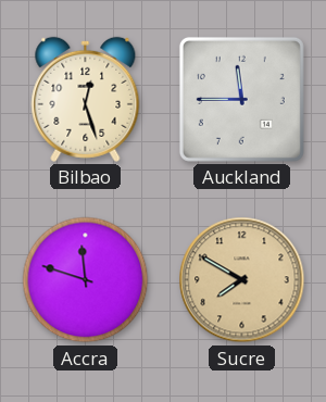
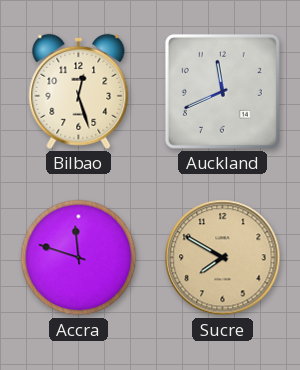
Auckland: 11:45 -> 11:41 (222, 91)
